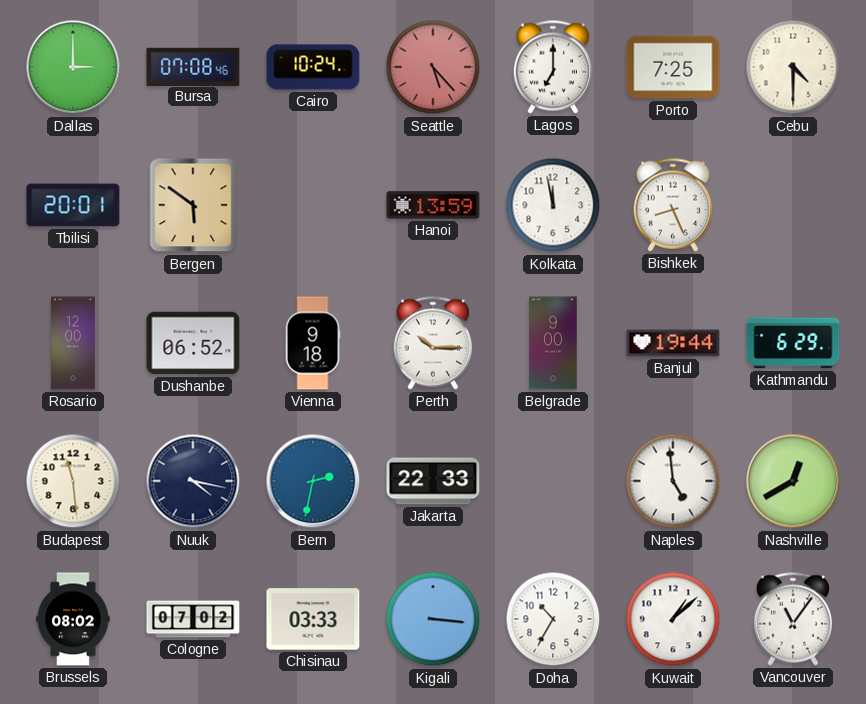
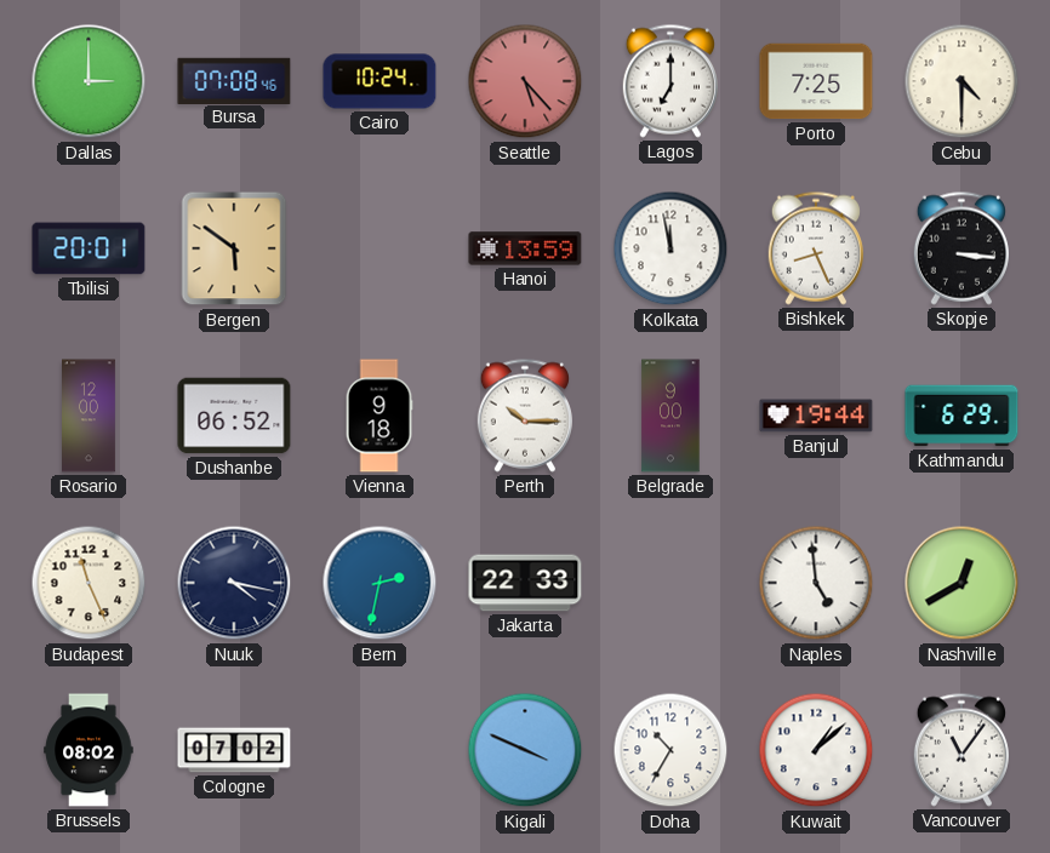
Skopje: none -> 3:16 (961, 248)
Budapest: 11:29 -> 11:26 (89, 583)
Chisinau: 03:33 -> none (313, 619)
Kigali: 3:16 -> 3:49 (525, 750)
